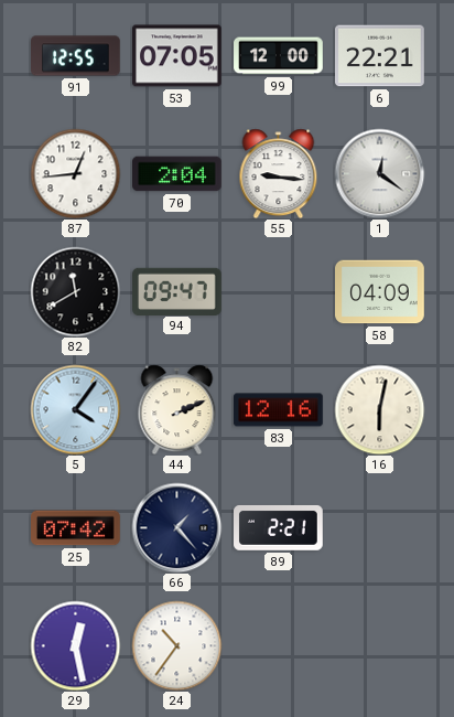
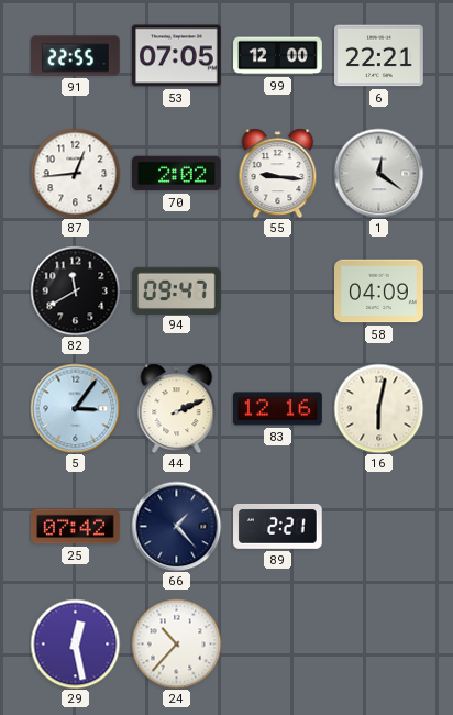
91: 12:55 -> 22:55 (76, 56)
70: 2:04 -> 2:02 (177, 174)
5: 4:06 -> 3:06 (75, 408)
24: 10:36 -> 10:37 (176, 643)
